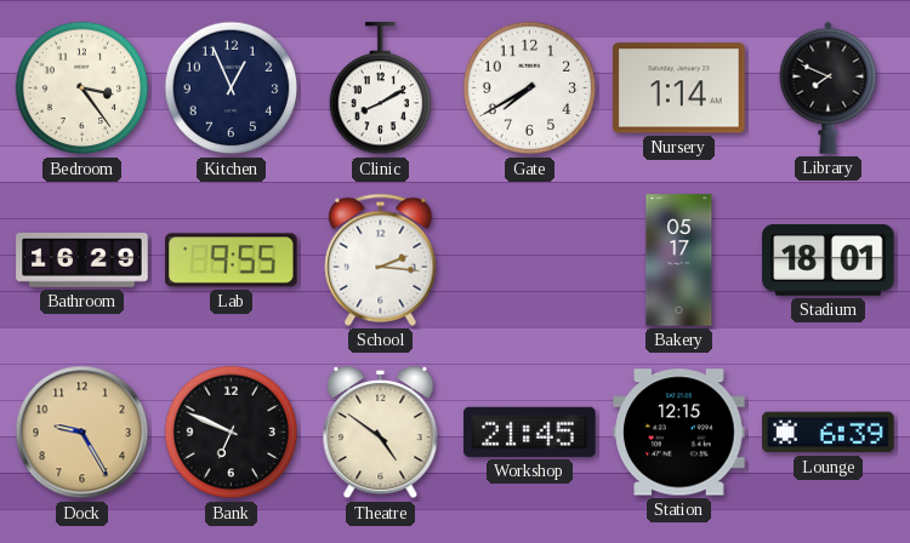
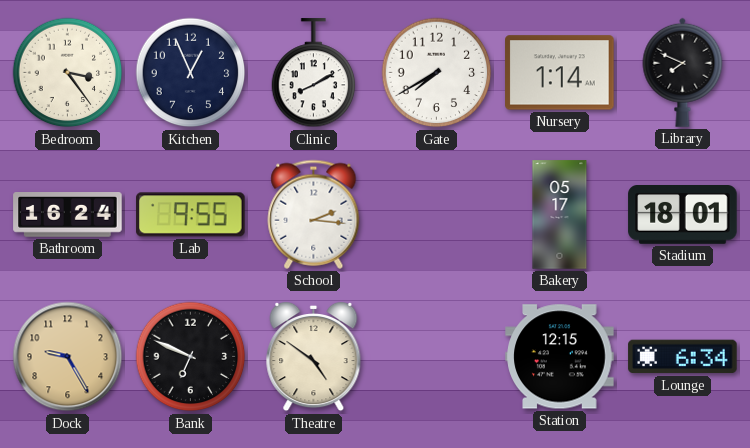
Bathroom: 16:29 -> 16:24 (68, 215)
Workshop: 21:45 -> none (530, 431)
Lounge: 6:39 -> 6:34 (683, 357)
